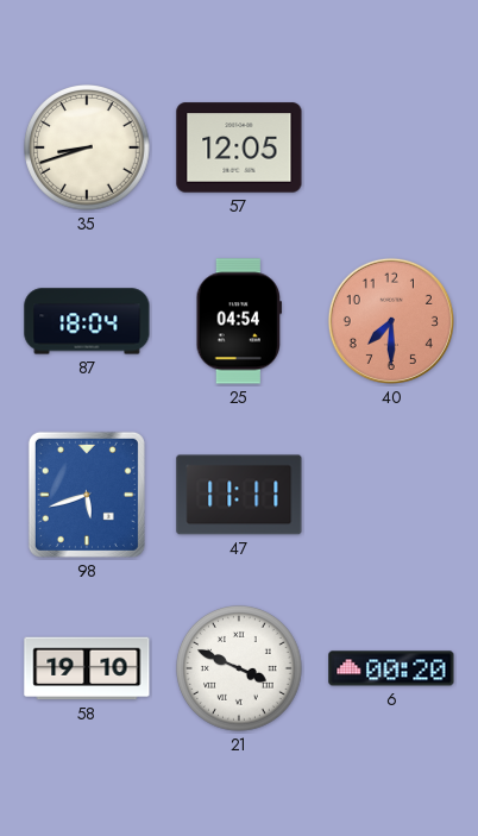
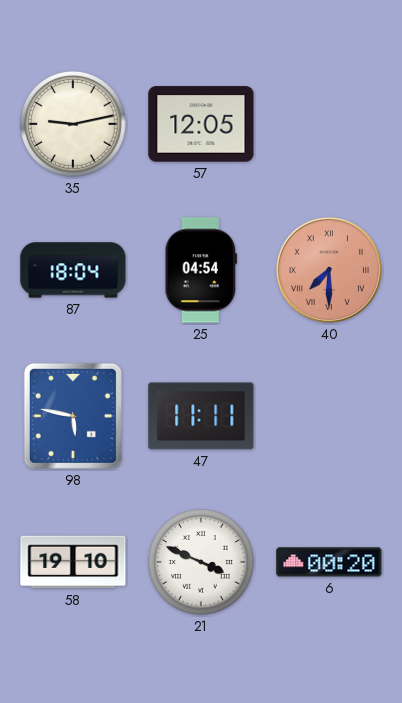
35: 8:42 -> 9:13 (74, 125)
40 numerals: Arabic -> Roman (329, 270)
98: 5:42 -> 5:47 (73, 416)
